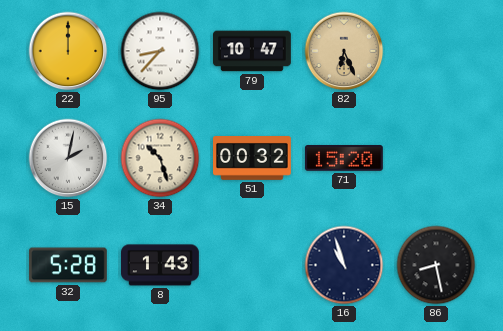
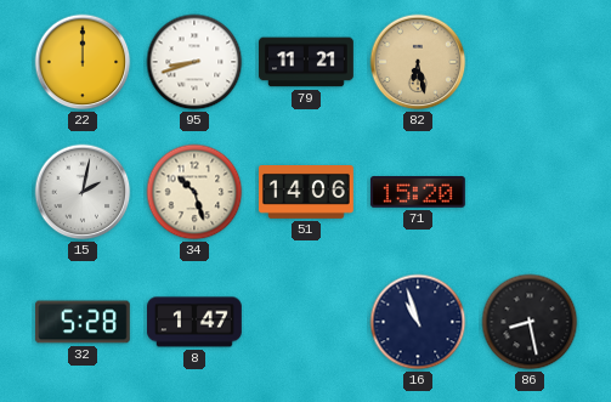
95: 8:37 -> 8:42 (194, 62)
79: 10:47 -> 11:21 (307, 62)
82: 6:26 -> 6:28 (418, 62)
51: 00:32 -> 14:06 (307, 193)
8: 1:43 -> 1:47 (196, 322)
